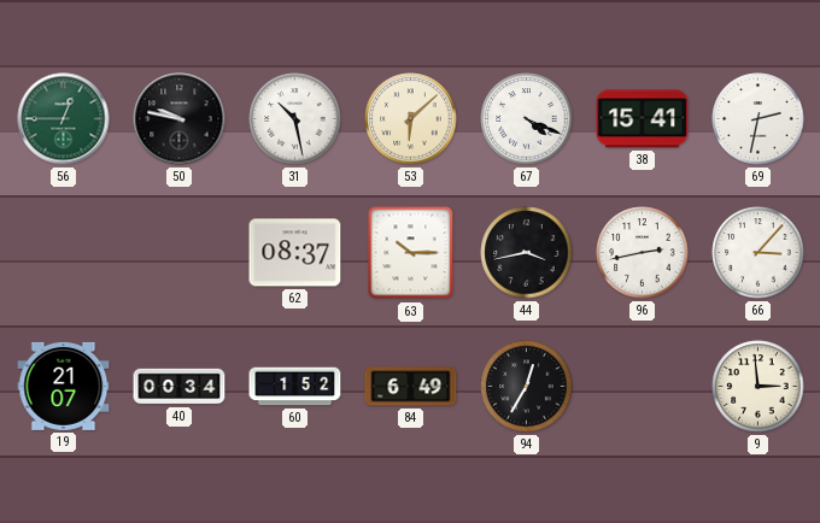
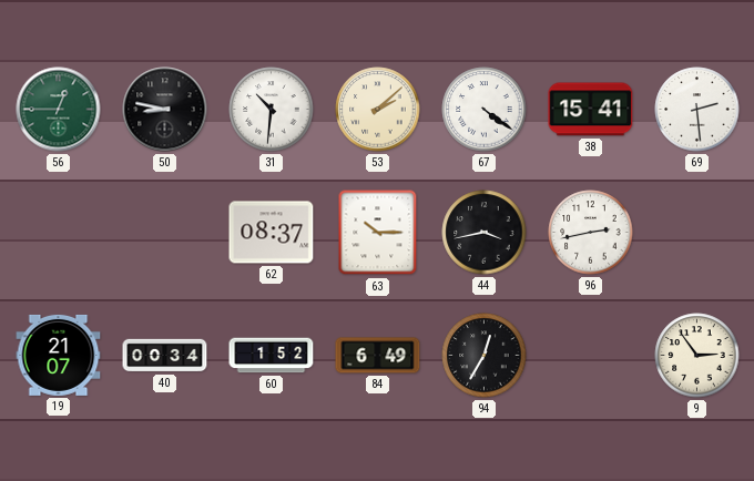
50: 9:47 -> 8:47 (165, 110)
31: 10:28 -> 10:31 (272, 110)
53: 6:08 -> 2:08 (378, 110)
67: 4:19 -> 4:21 (485, 110)
69: 2:32 -> 2:29 (697, 110)
66: 3:07 -> none (758, 253)
9: 2:59 -> 2:54 (697, 356)
